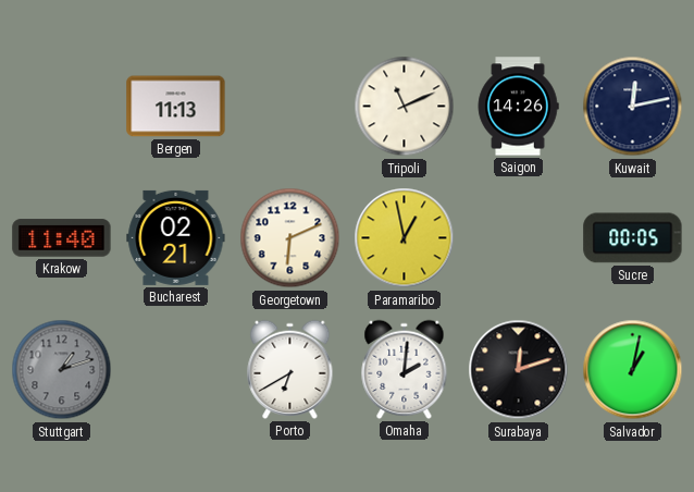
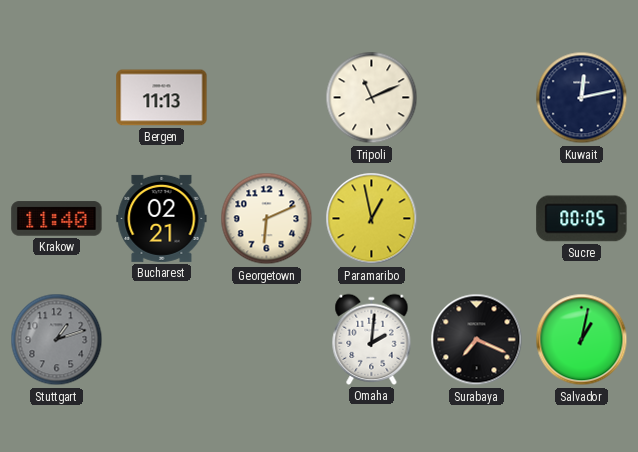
Saigon: 14:26 -> none (518, 107)
Porto: 6:40 -> none (290, 369)
Surabaya: 12:12 -> 7:19 (477, 340)
